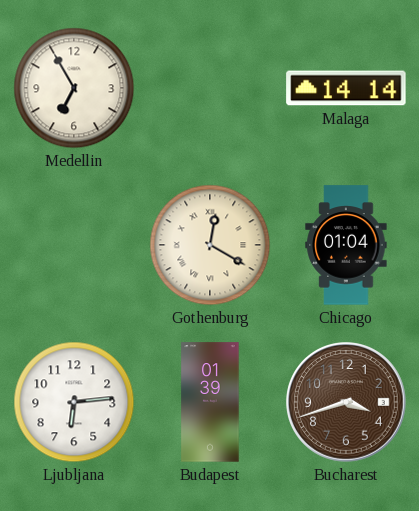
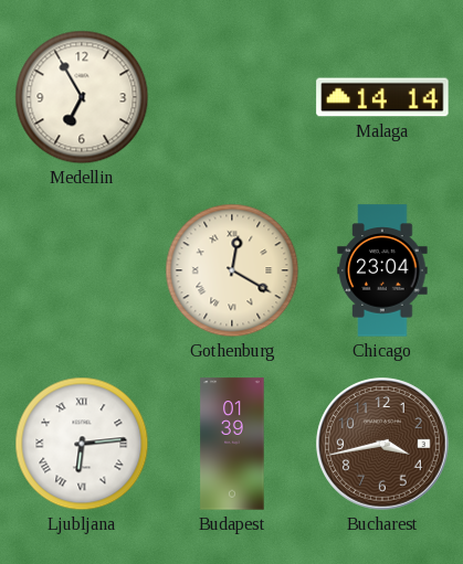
Chicago: 01:04 -> 23:04 (382, 270)
Ljubljana numerals: Arabic -> Roman (82, 444)
Bucharest: 3:42 -> 3:43 (382, 444)
